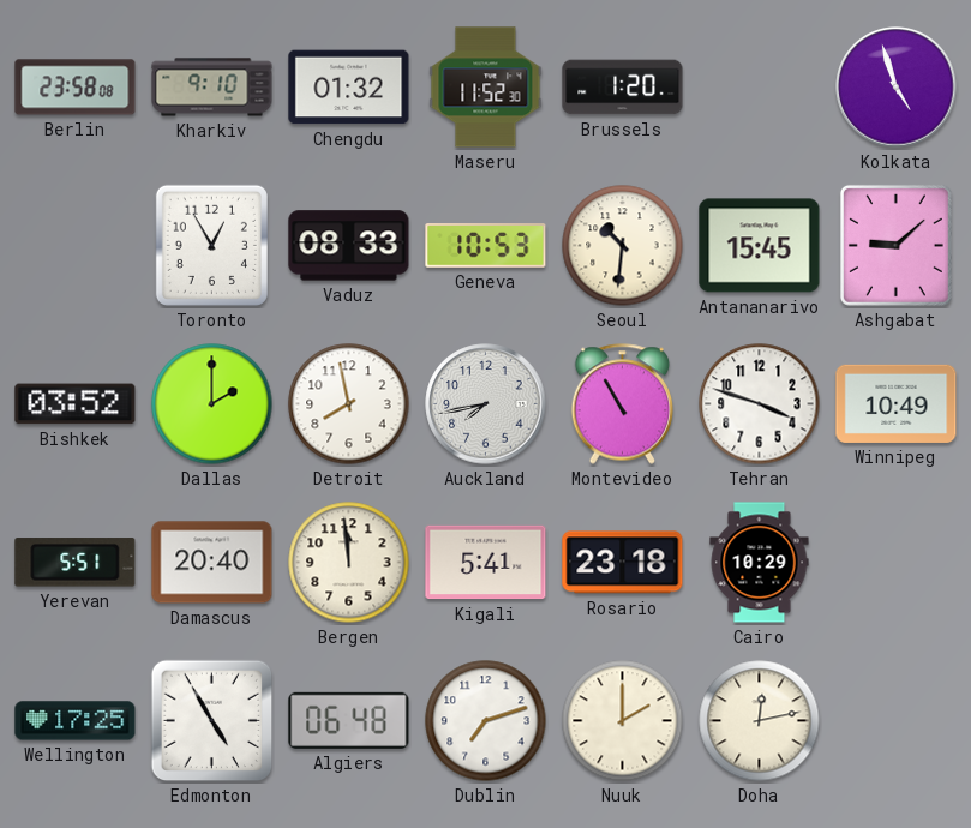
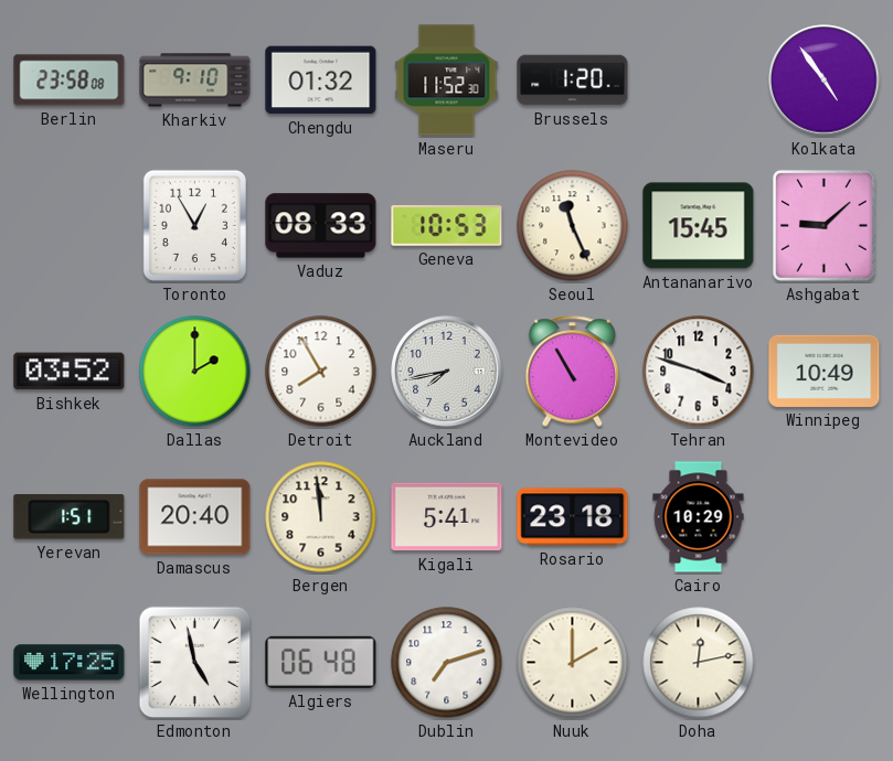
Kolkata: 4:57 -> 4:54 (825, 81)
Seoul: 10:31 -> 11:26 (573, 226)
Detroit: 7:58 -> 7:55 (321, 372)
Yerevan: 5:51 -> 1:51 (70, 517)
Edmonton: 4:55 -> 4:58 (195, 663)
